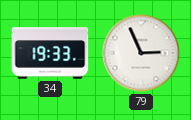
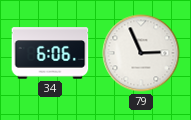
34: 19:33 -> 6:06 (50, 53)
